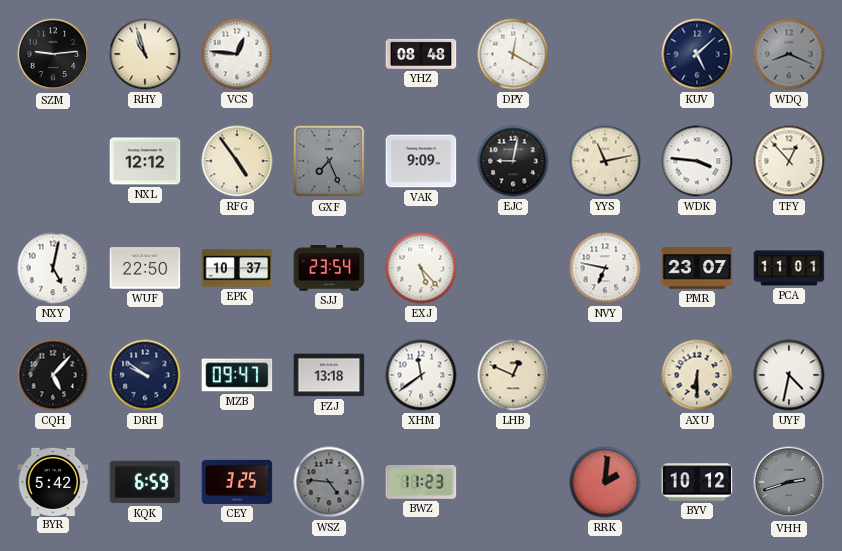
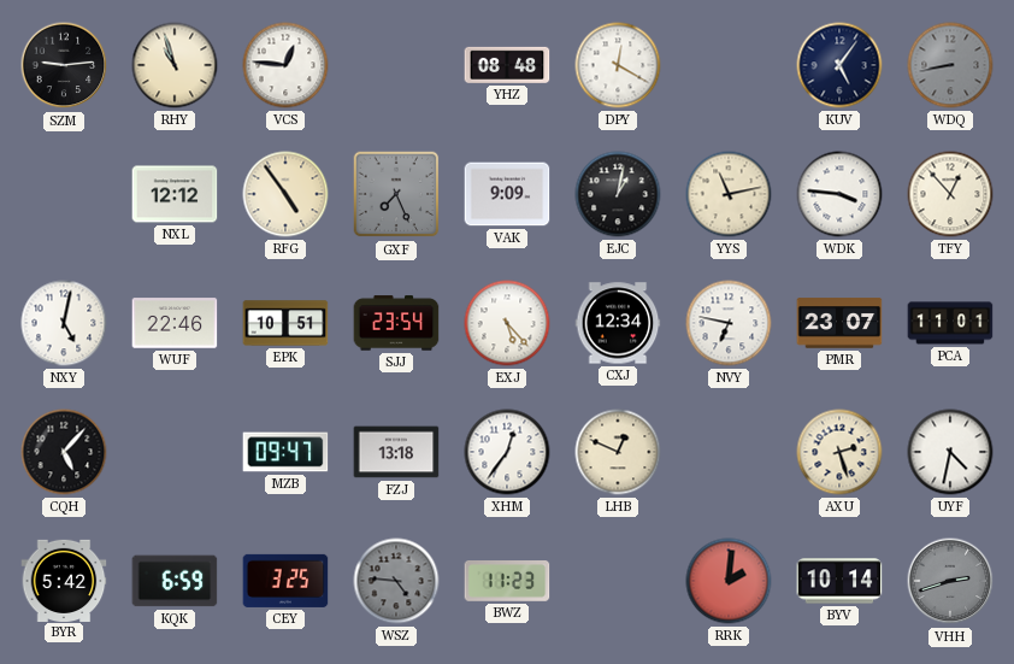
KUV: 5:08 -> 5:06 (839, 65)
WDQ: 8:19 -> 8:43 (950, 65)
EJC: 9:02 -> 1:02 (618, 194)
WUF: 22:50 -> 22:46 (175, 323)
EPK: 10:37 -> 10:51 (285, 323)
CXJ: none -> 12:34 (618, 323)
DRH: 9:51 -> none (145, 375)
XHM: 11:39 -> 12:36 (507, 452)
AXU: 6:30 -> 2:27 (839, 452)
BYV: 10:12 -> 10:14 (839, 581)
